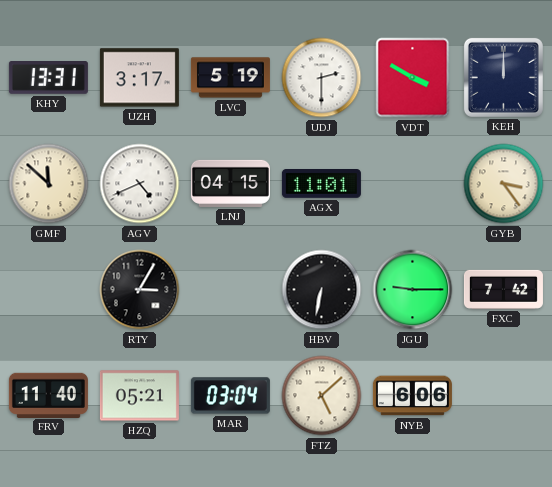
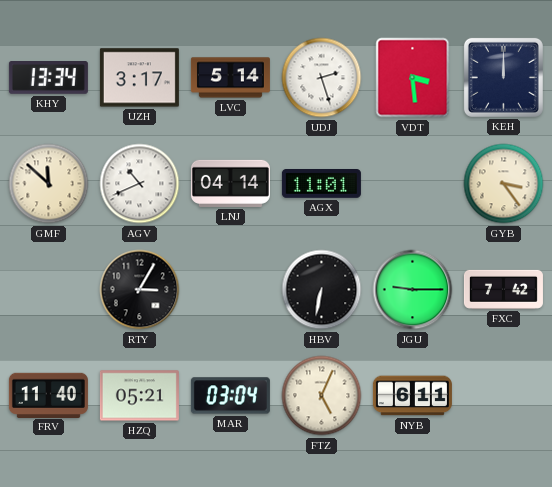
KHY: 13:31 -> 13:34 (48, 78)
LVC: 5:19 -> 5:14 (230, 78)
UDJ: 2:30 -> 2:27 (322, 78)
VDT: 3:50 -> 3:29 (413, 78)
AGV: 4:41 -> 10:41 (140, 184)
LNJ: 04:15 -> 04:14 (230, 183)
FTZ: 5:08 -> 5:04 (322, 396)
NYB: 6:06 -> 6:11 (412, 396)
